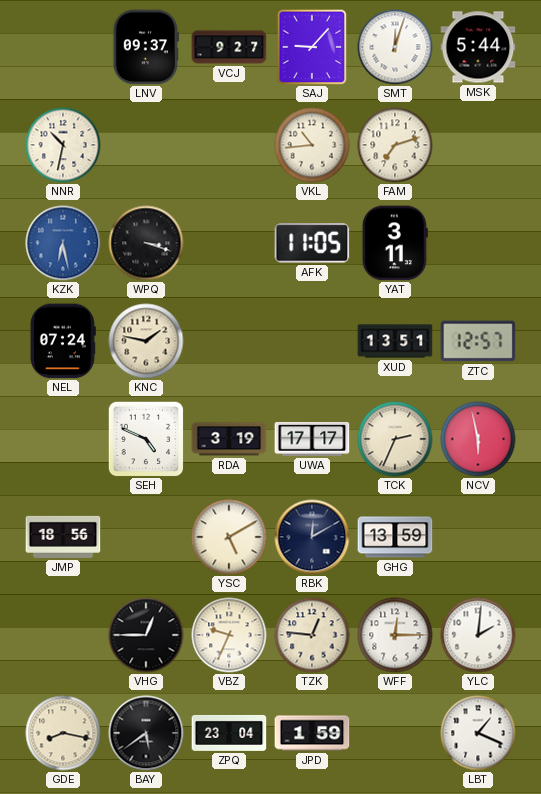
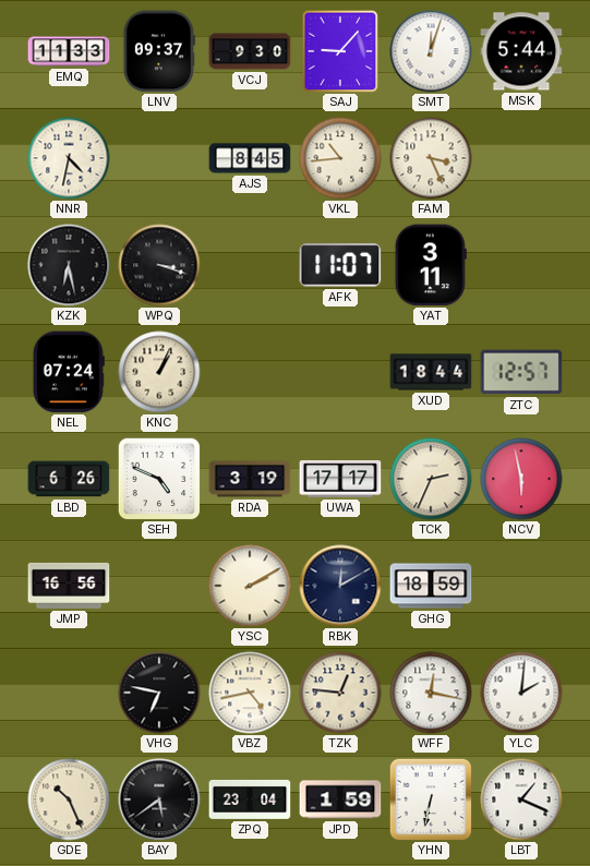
EMQ: none -> 11:33 (69, 51)
VCJ: 9:27 -> 9:30 (250, 51)
NNR: 10:32 -> 4:32 (69, 158)
AJS: none -> 8:45 (250, 158)
FAM: 7:12 -> 3:26 (431, 158)
KZK dial: blue -> black (69, 265)
AFK: 11:05 -> 11:07 (340, 265)
KNC: 1:47 -> 1:04 (159, 372)
XUD: 13:51 -> 18:44 (431, 372)
LBD: none -> 6:26 (69, 479)
JMP: 18:56 -> 16:56 (69, 586)
YSC: 5:10 -> 2:10 (250, 586)
GHG: 13:59 -> 18:59 (431, 586)
VHG: 12:45 -> 6:47 (159, 693)
VBZ: 9:34 -> 4:43 (250, 693)
WFF: 12:15 -> 12:17 (431, 693)
GDE: 8:17 -> 10:26 (69, 799)
YHN: none -> 6:32 (431, 799)
